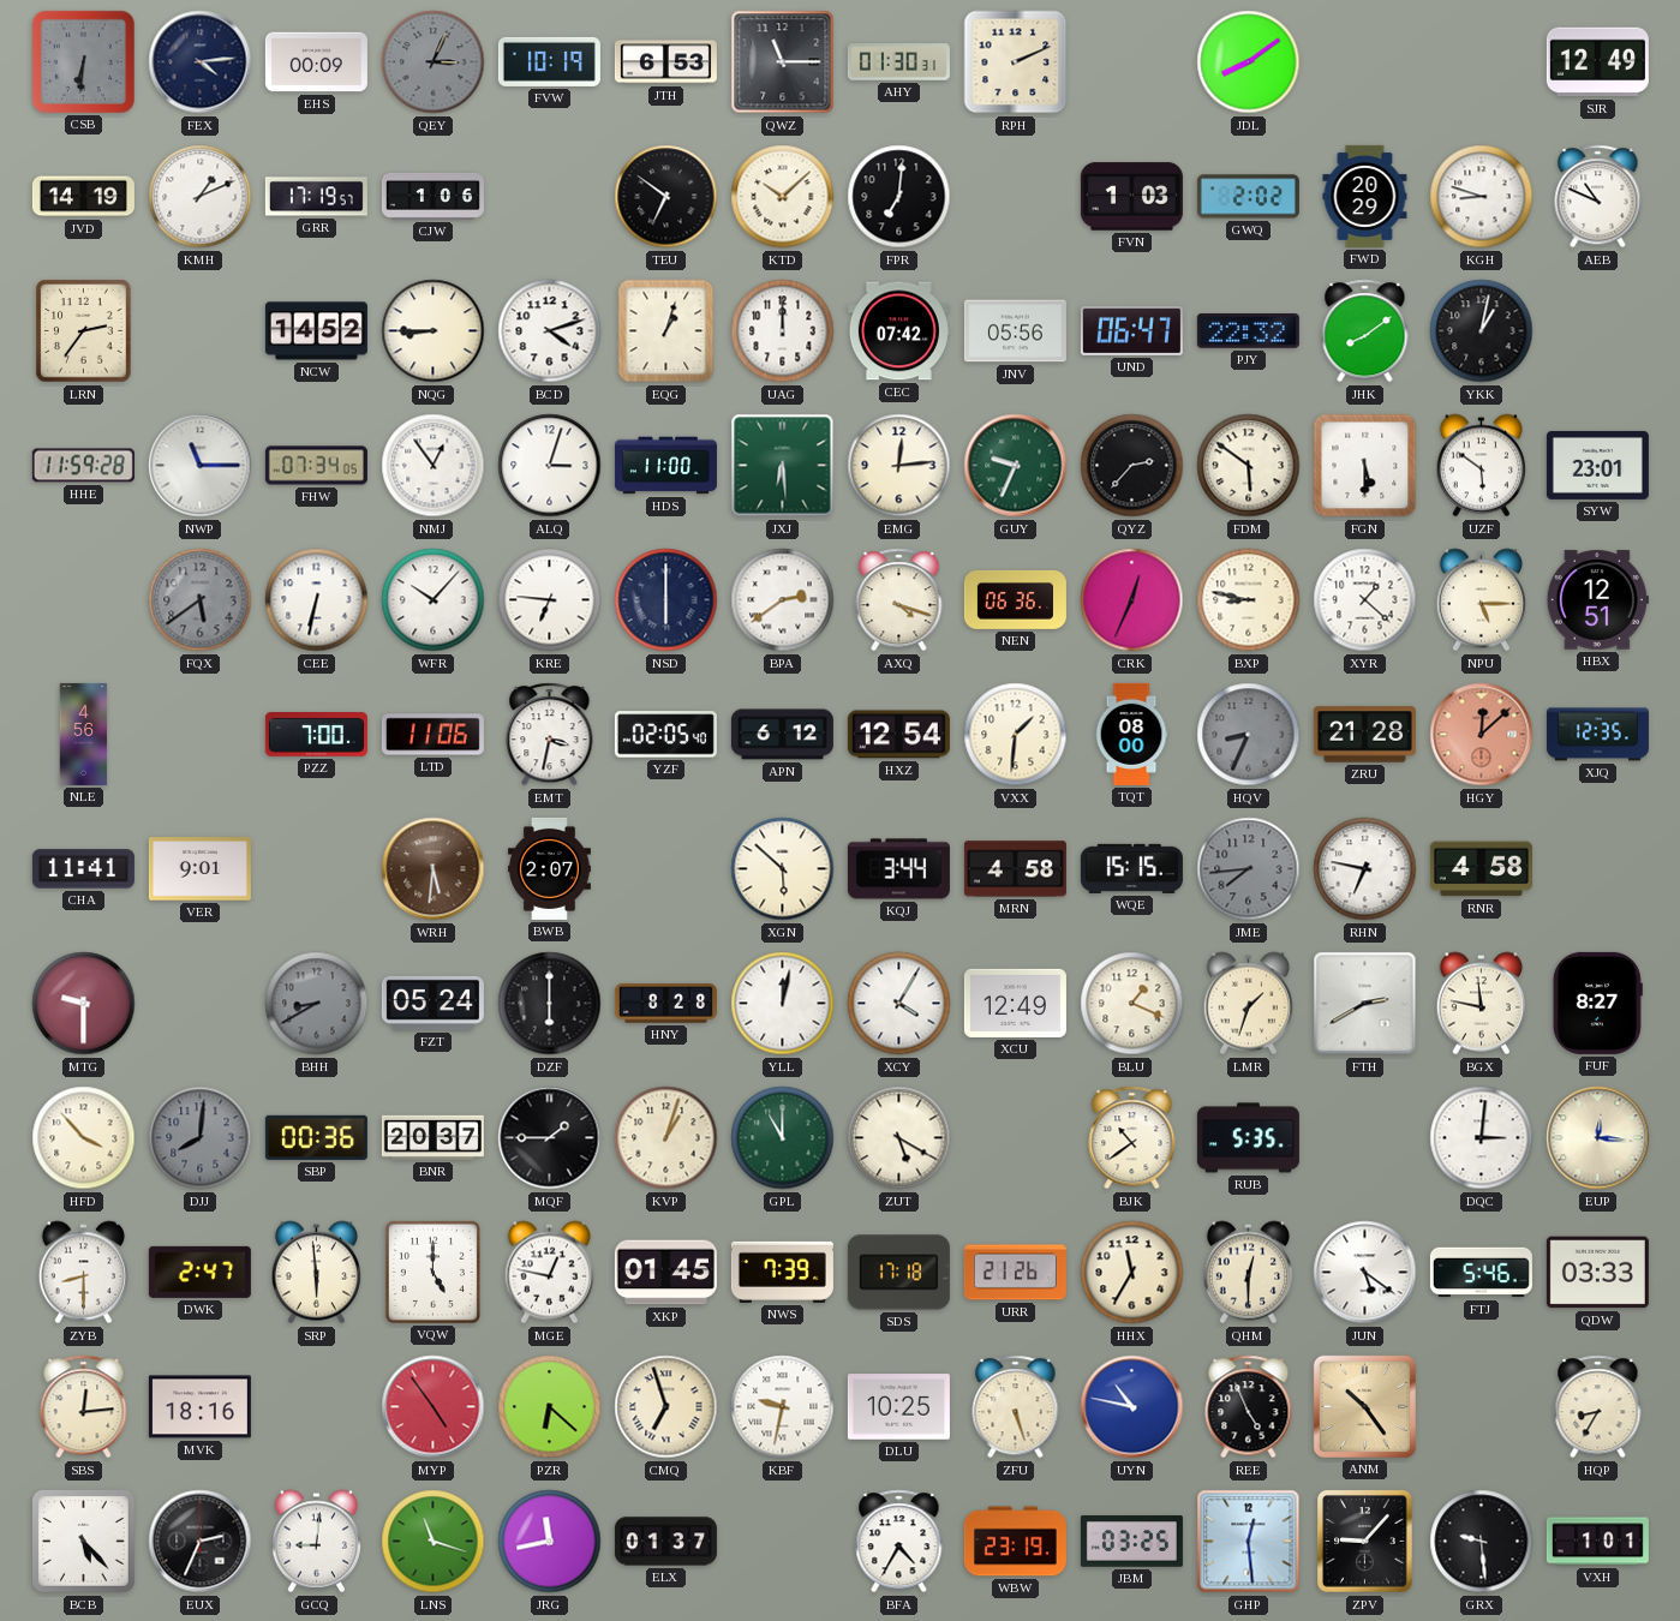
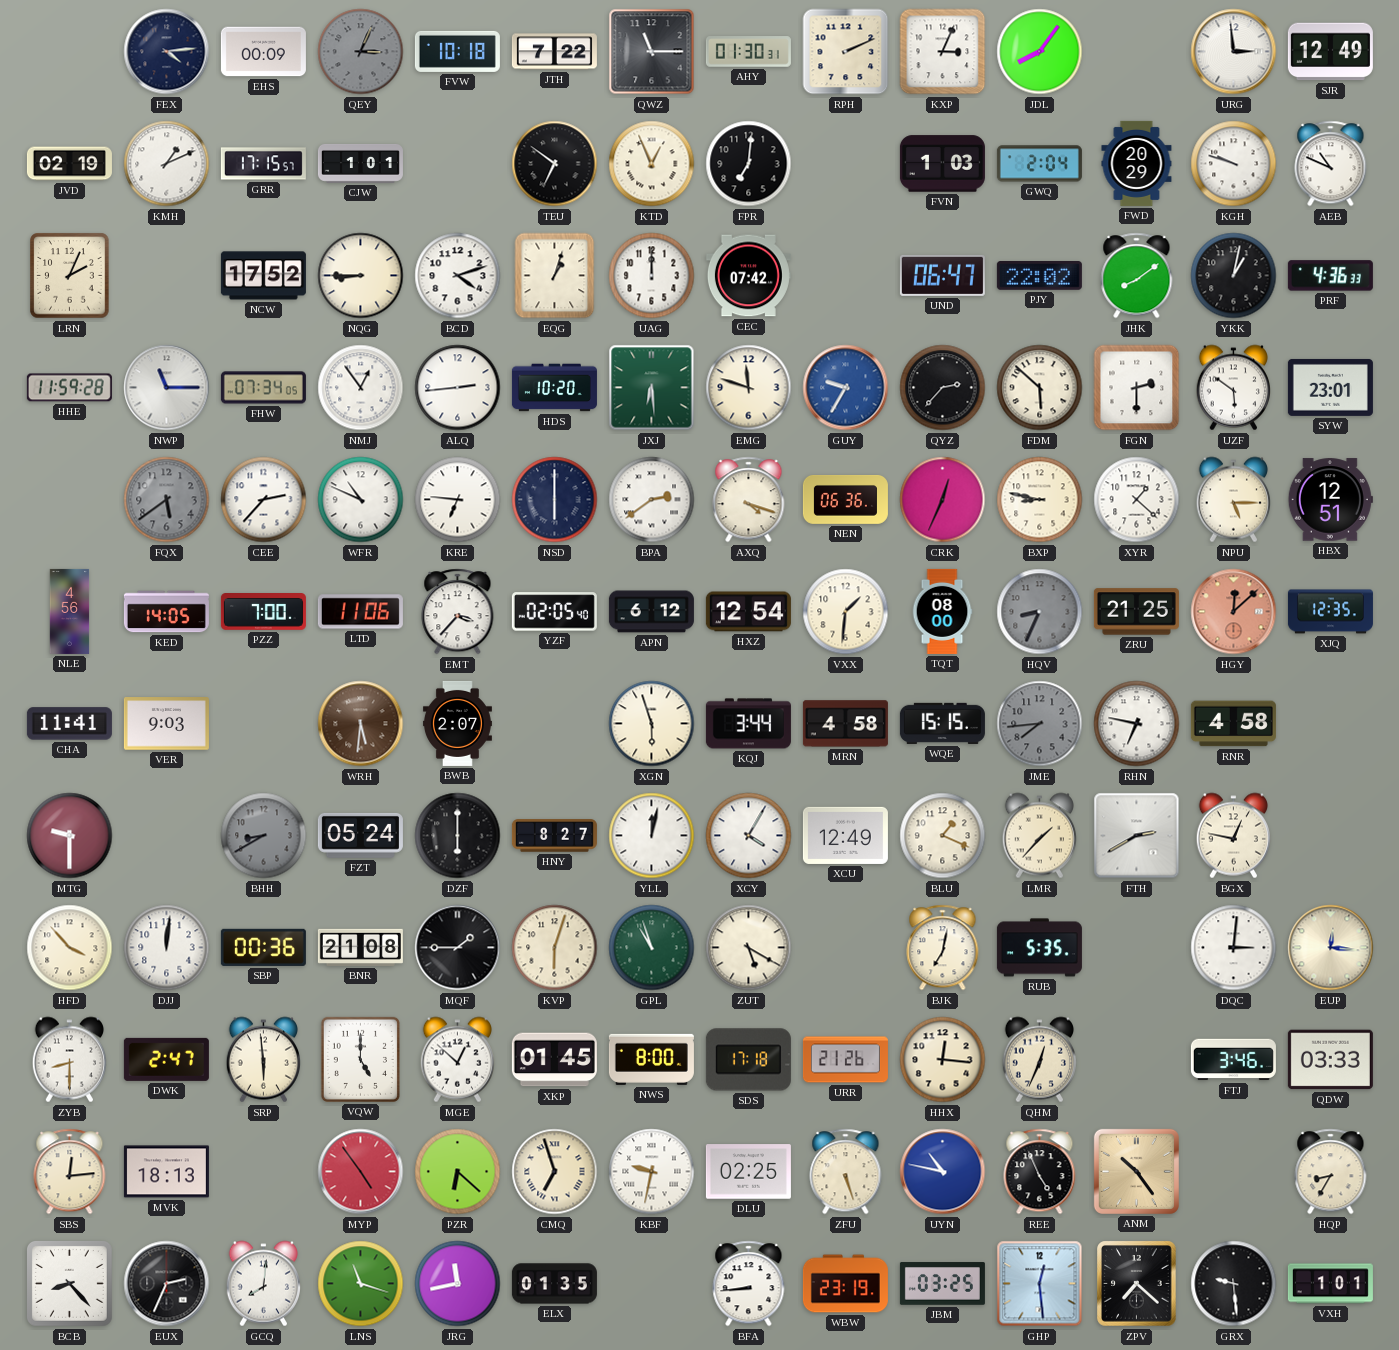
CSB: 6:31 -> none (83, 61)
FVW: 10:19 -> 10:18 (457, 51)
JTH: 6:53 -> 7:22 (554, 52)
KXP: none -> 3:04 (943, 52)
JDL: 8:09 -> 8:06 (1040, 52)
URG: none -> 2:59 (1234, 52)
JVD: 14:19 -> 02:19 (69, 164)
GRR: 17:19 -> 17:15 (263, 164)
CJW: 1:06 -> 1:01 (360, 163)
KTD: 10:08 -> 12:56 (652, 164)
GWQ: 2:02 -> 2:04 (1039, 164)
KGH: 8:48 -> 9:48 (1234, 164)
LRN: 2:36 -> 2:04 (70, 276)
NCW: 14:52 -> 17:52 (263, 276)
JNV: 05:56 -> none (1015, 331)
PJY: 22:32 -> 22:02 (1039, 276)
PRF: none -> 4:36 (1330, 276)
ALQ: 3:03 -> 2:44 (458, 388)
HDS: 11:00 -> 10:20 (554, 388)
EMG: 12:14 -> 11:48 (749, 388)
GUY: 9:34 -> 9:35 (846, 388)
GUY dial: green -> blue (846, 388)
FDM: 5:51 -> 5:52 (1040, 388)
FGN: 5:30 -> 2:30 (1137, 388)
CEE: 6:32 -> 2:37 (264, 500)
WFR: 10:07 -> 10:49 (361, 500)
KED: none -> 14:05 (166, 612)
EMT: 3:32 -> 3:37 (458, 612)
ZRU: 21:28 -> 21:25 (1136, 612)
VER: 9:01 -> 9:03 (166, 724)
XGN: 5:52 -> 5:57 (652, 724)
HNY: 8:28 -> 8:27 (554, 836)
LMR: 1:33 -> 1:37 (1039, 836)
BGX: 11:47 -> 12:47 (1233, 836)
FUF: 8:27 -> none (1597, 1003)
DJJ: 8:01 -> 12:01 (167, 948)
DJJ dial: grey -> white (167, 948)
BNR: 20:37 -> 21:08 (360, 947)
KVP: 1:03 -> 6:03 (555, 948)
GPL: 11:00 -> 10:57 (652, 948)
BJK: 10:39 -> 7:02 (943, 948)
MGE: 12:47 -> 12:52 (457, 1060)
NWS: 7:39 -> 8:00 (651, 1059)
HHX: 11:35 -> 12:16 (943, 1060)
QHM: 12:30 -> 12:34 (1039, 1060)
JUN: 5:21 -> none (1365, 1273)
FTJ: 5:46 -> 3:46 (1233, 1060)
MVK: 18:16 -> 18:13 (166, 1172)
DLU: 10:25 -> 02:25 (748, 1172)
BCB: 5:23 -> 8:23 (70, 1284)
GCQ: 9:01 -> 8:01 (263, 1284)
ELX: 01:37 -> 01:35 (554, 1284)
BFA: 4:35 -> 8:44 (749, 1284)
ZPV: 9:07 -> 7:22 (1137, 1284)
